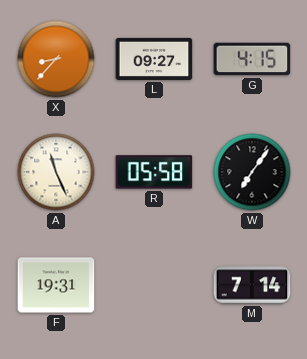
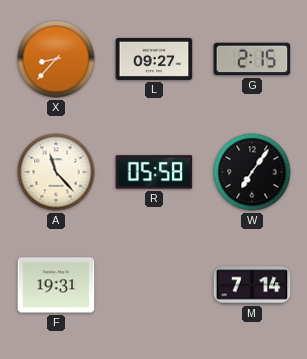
G: 4:15 -> 2:15 (252, 59)
A: 11:26 -> 11:23 (56, 172)
